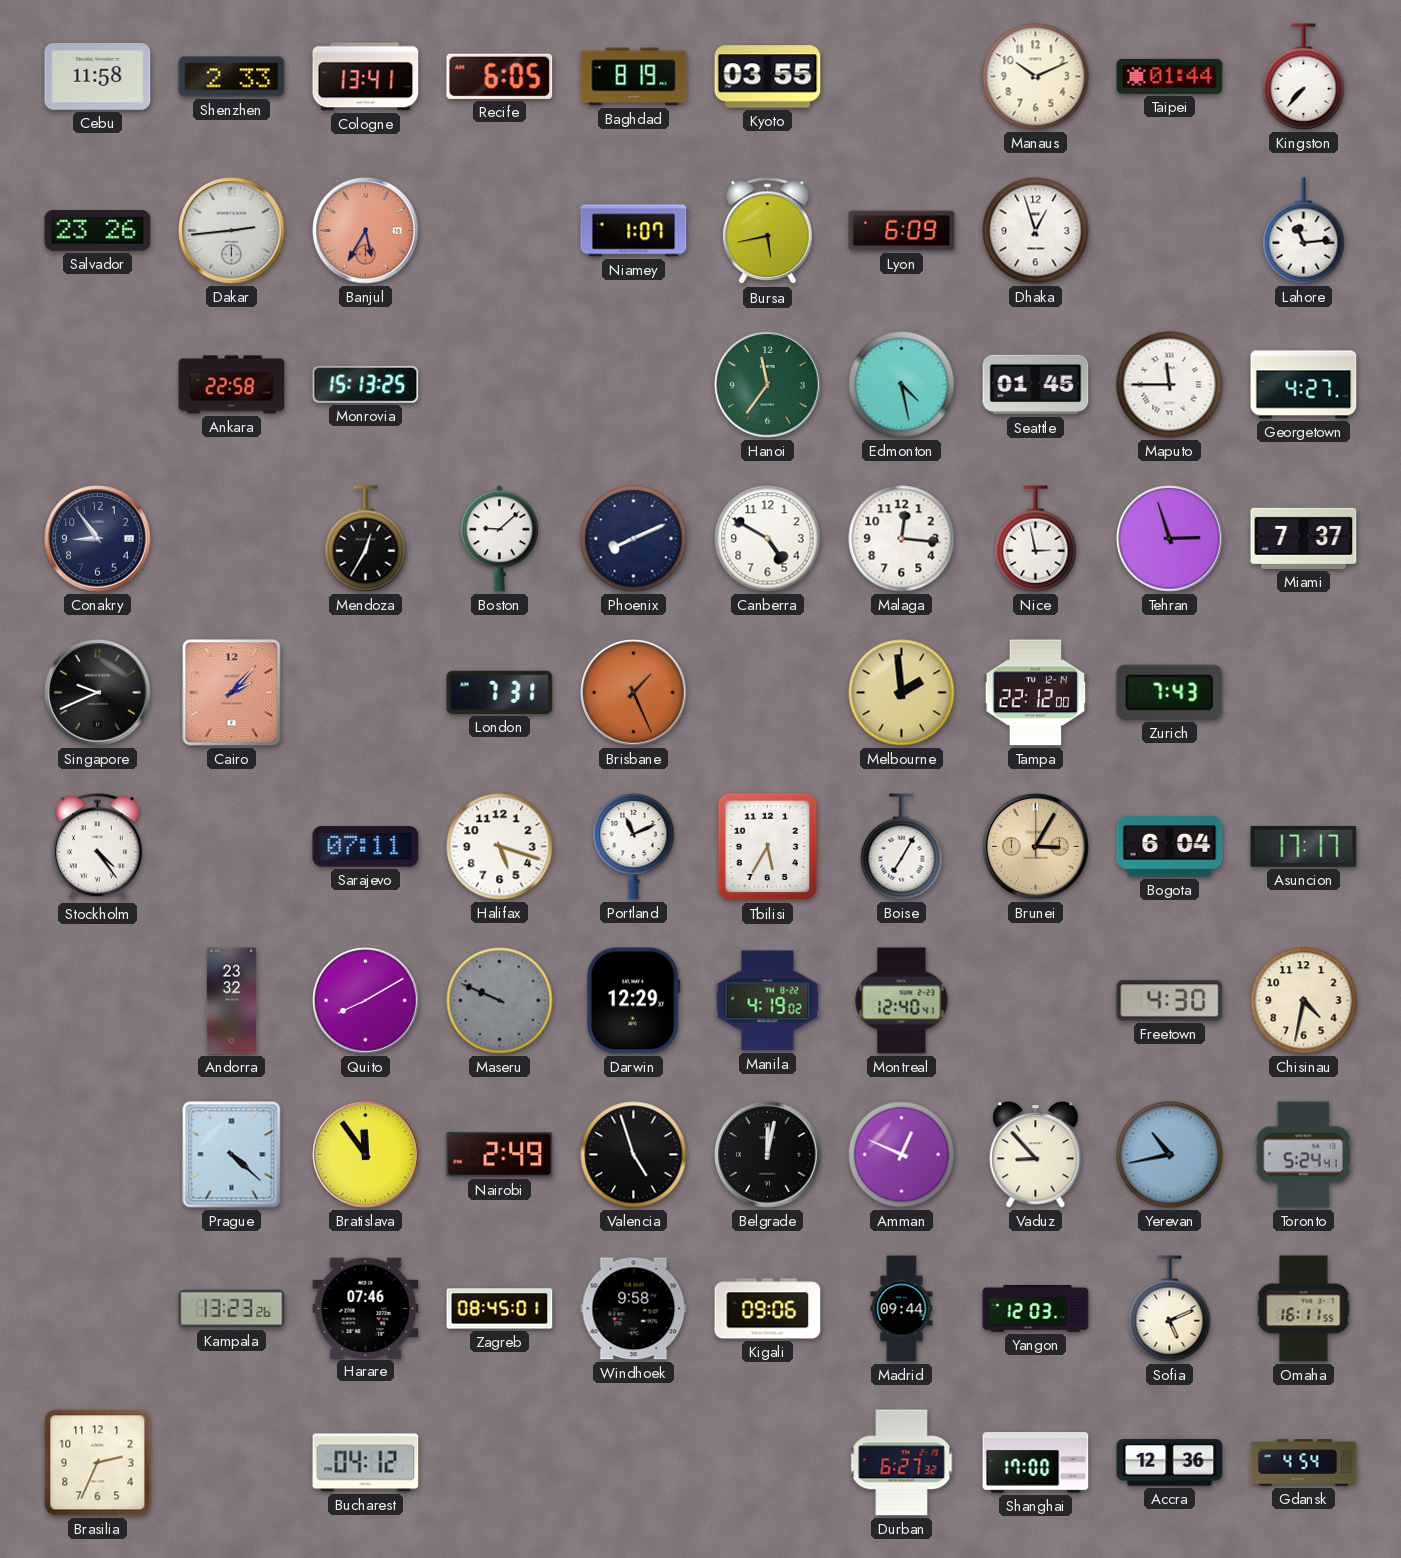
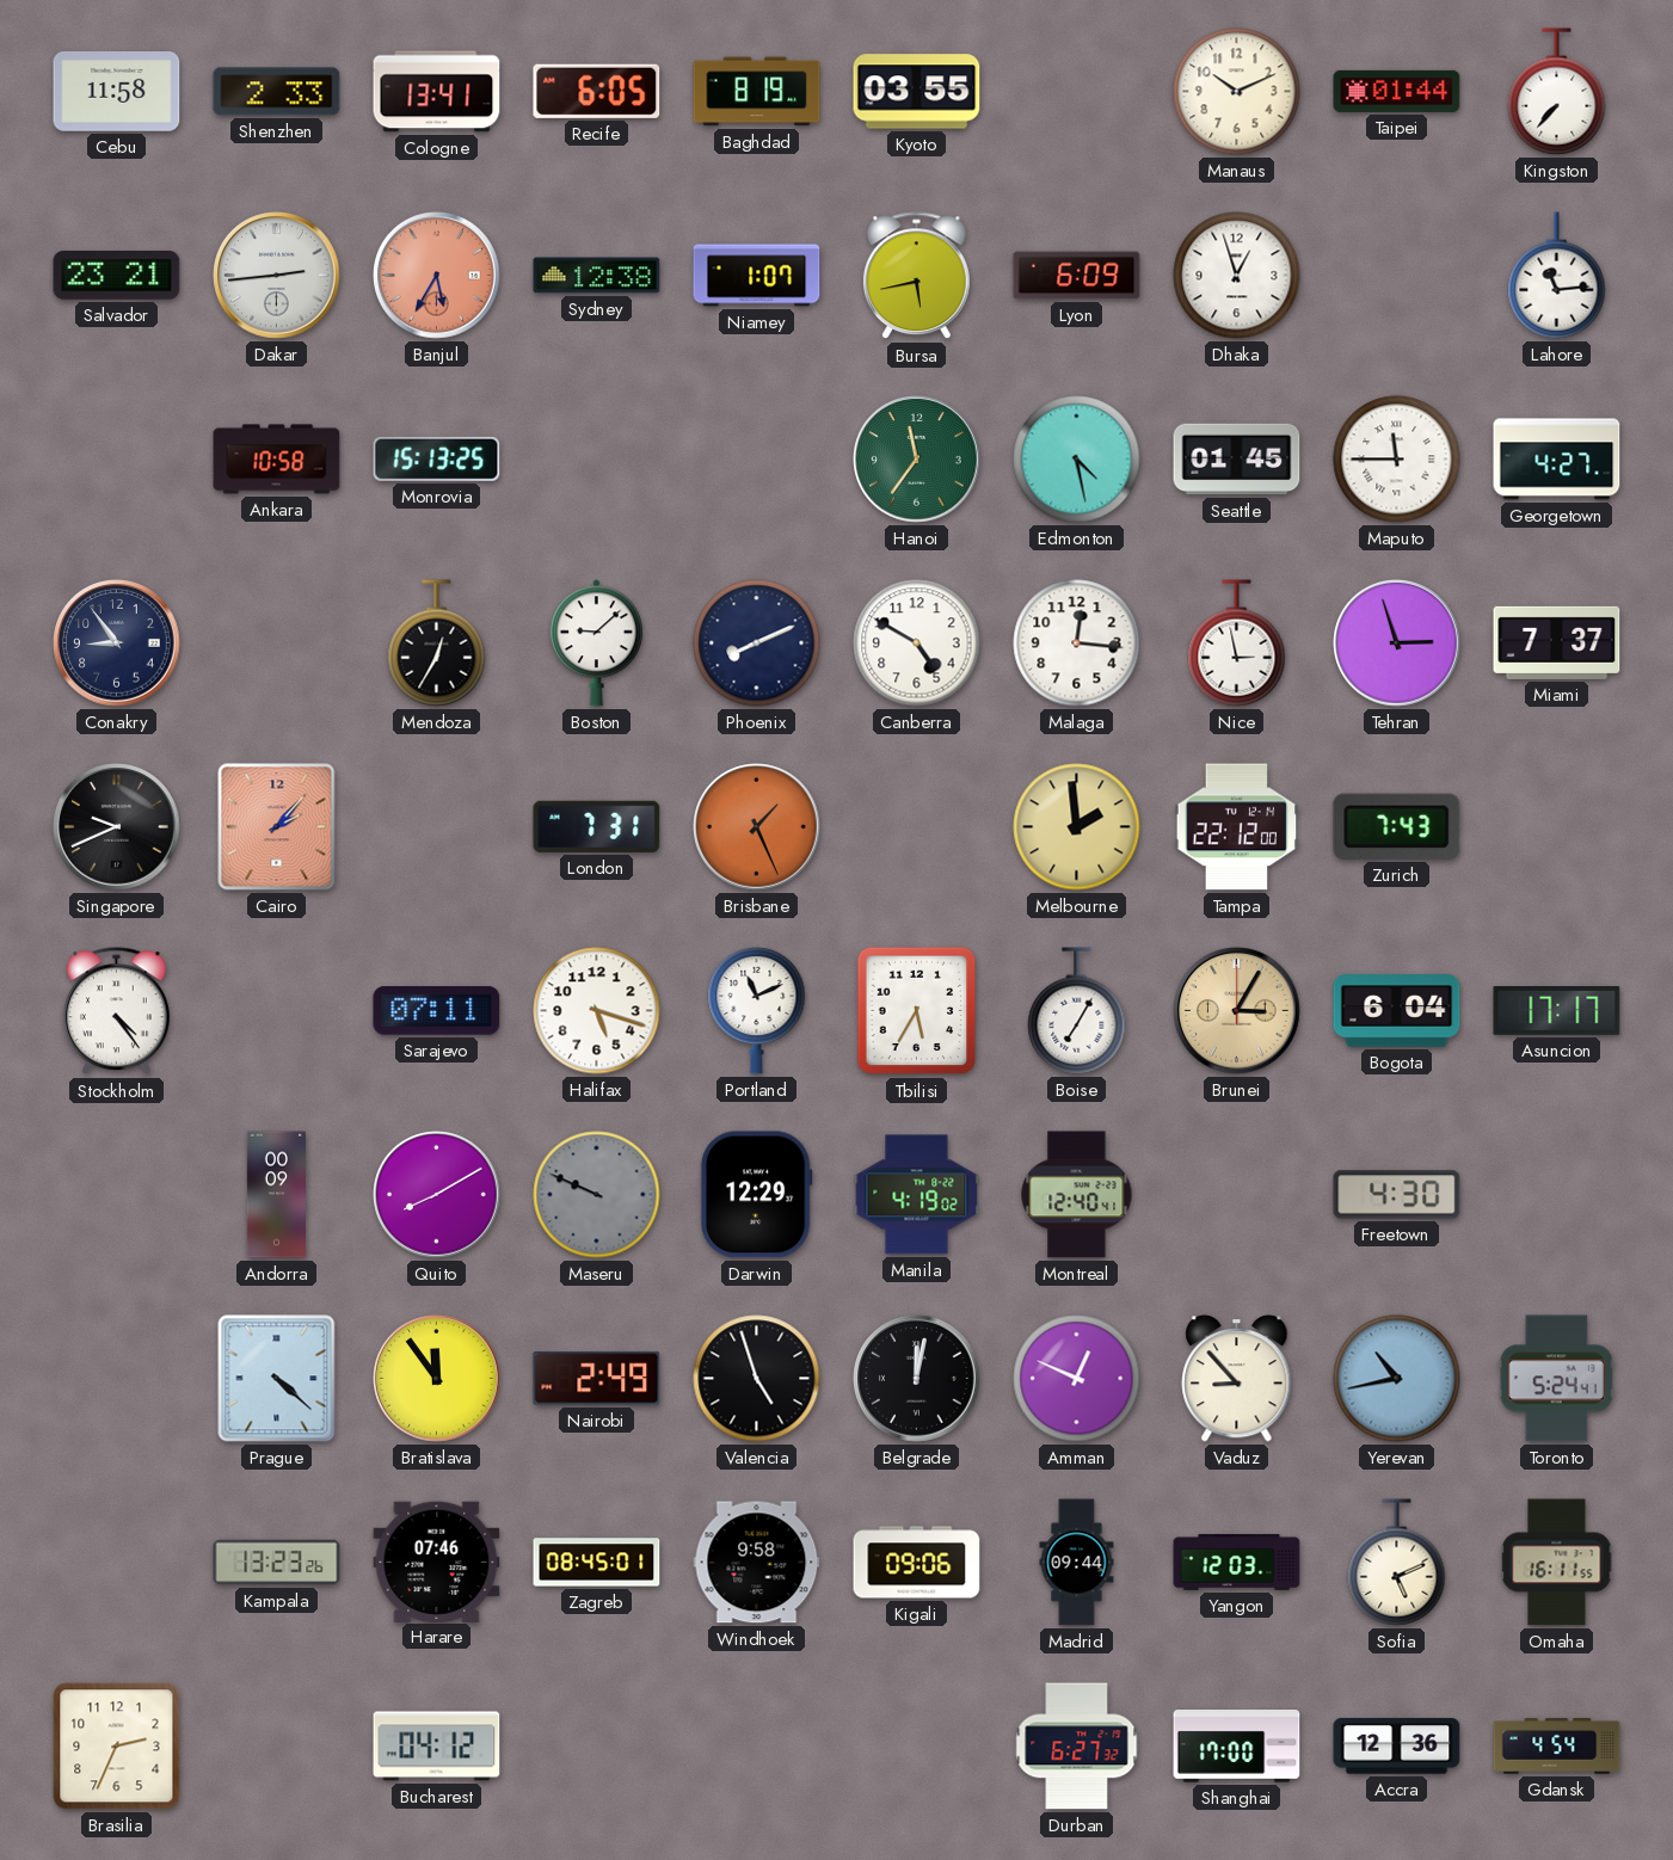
Salvador: 23:26 -> 23:21 (117, 276)
Sydney: none -> 12:38 (597, 276)
Ankara: 22:58 -> 10:58 (277, 460)
Andorra: 23:32 -> 00:09 (276, 1195)
Chisinau: 4:32 -> none (1304, 1001)
